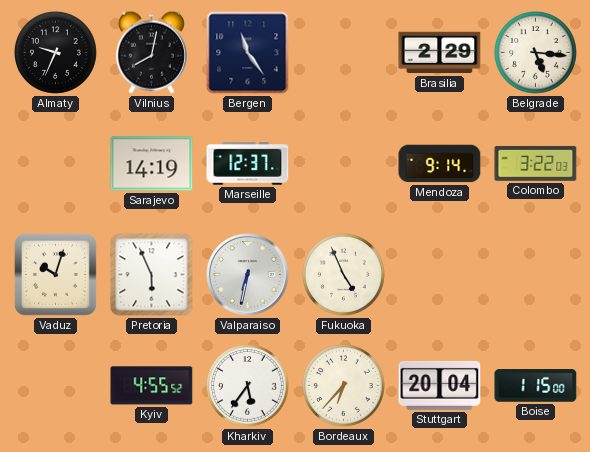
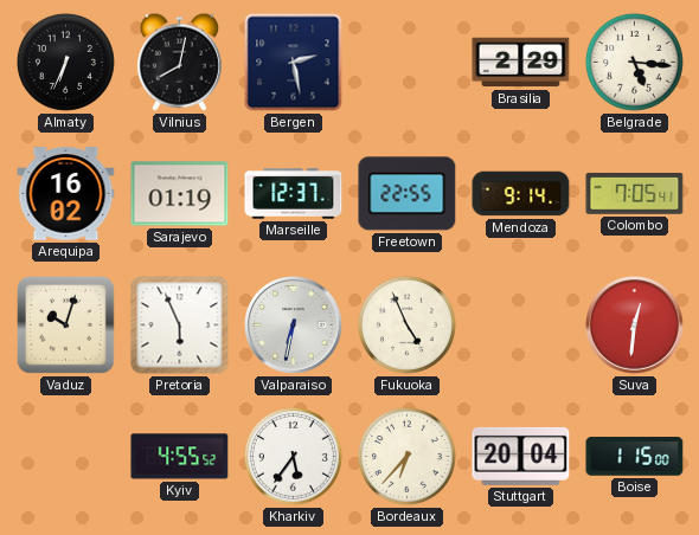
Almaty: 9:34 -> 6:34 (65, 62)
Bergen: 11:24 -> 2:28 (294, 63)
Arequipa: none -> 16:02 (66, 194)
Sarajevo: 14:19 -> 01:19 (180, 194)
Freetown: none -> 22:55 (408, 194)
Colombo: 3:22 -> 7:05 (635, 193)
Suva: none -> 12:31 (635, 325)
